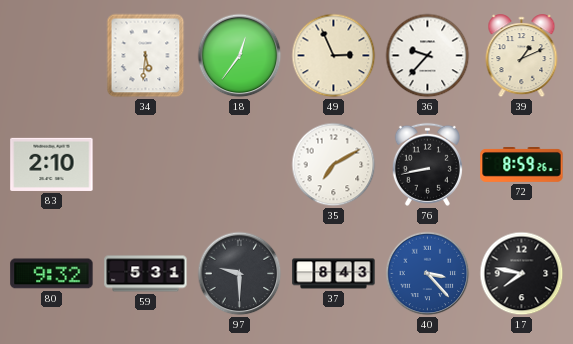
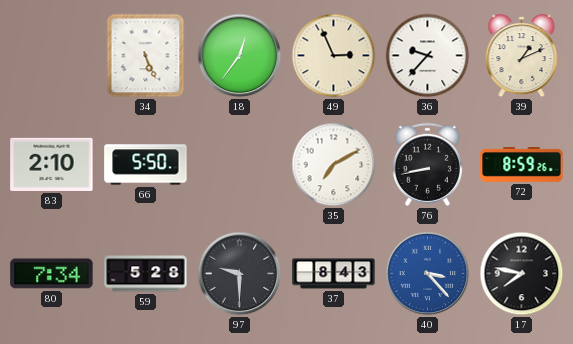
34: 5:31 -> 5:26 (146, 56)
66: none -> 5:50 (146, 165)
80: 9:32 -> 7:34 (52, 274)
59: 5:31 -> 5:28 (146, 274)
